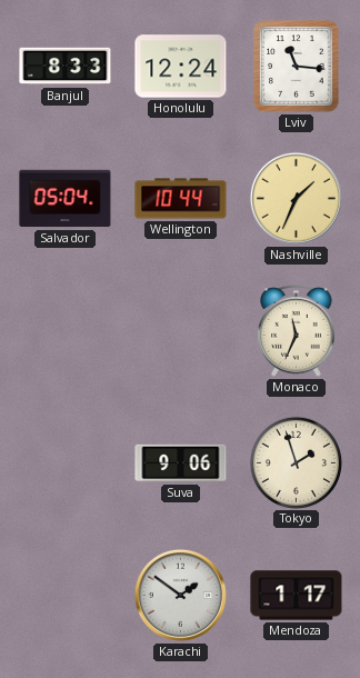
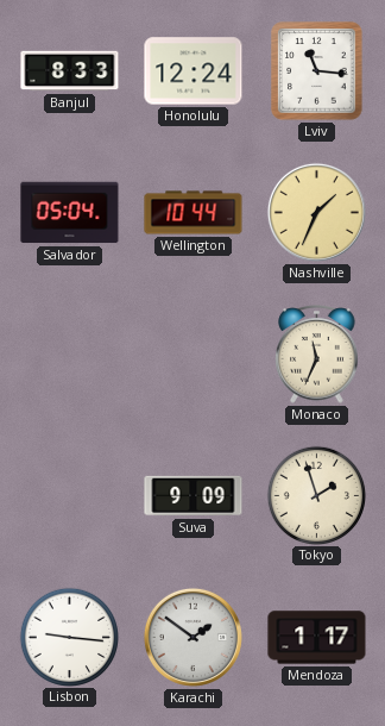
Suva: 9:06 -> 9:09 (194, 496)
Lisbon: none -> 9:16 (69, 637)
